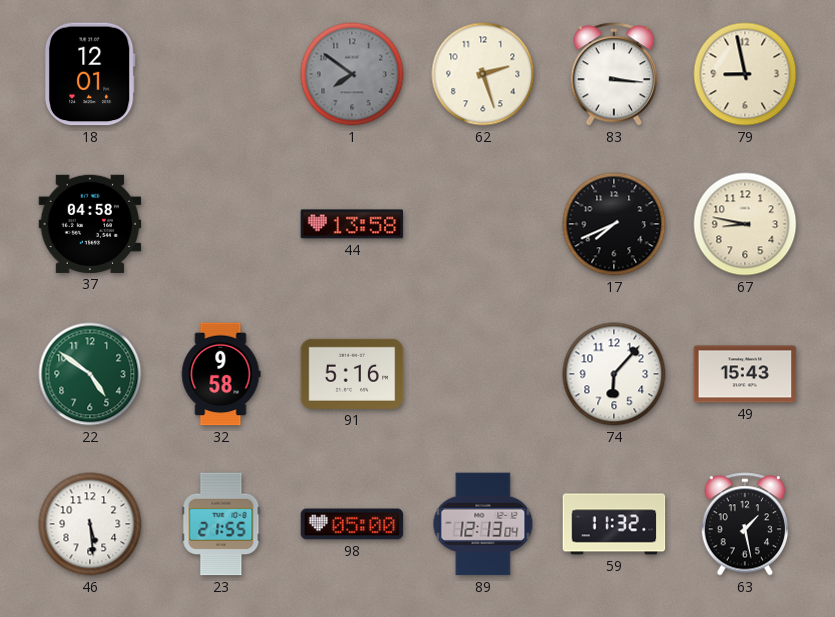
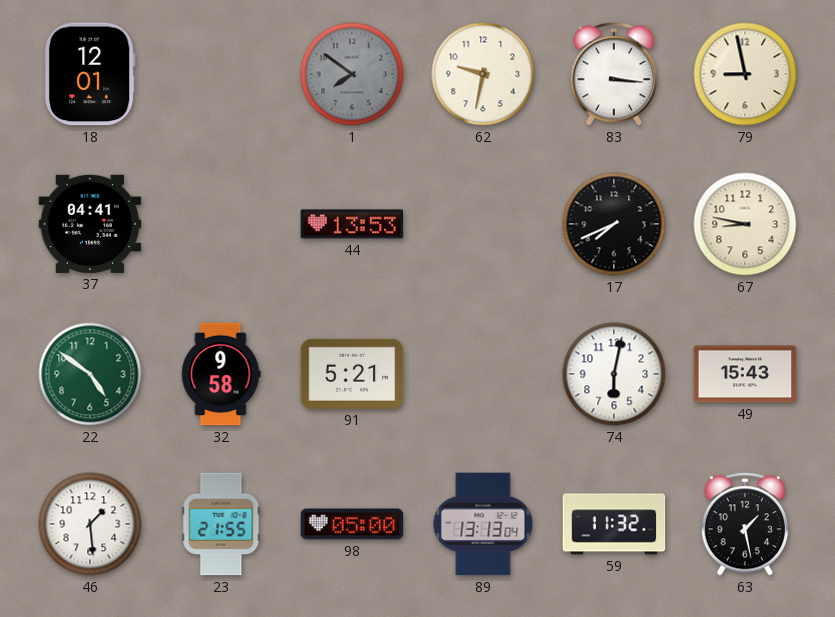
62: 2:27 -> 9:32 (483, 74)
37: 04:58 -> 04:41 (90, 224)
44: 13:58 -> 13:53 (352, 224)
91: 5:16 -> 5:21 (352, 374)
74: 6:07 -> 6:02 (614, 374)
46: 5:29 -> 1:29 (90, 524)
89: 12:13 -> 13:13 (483, 524)
